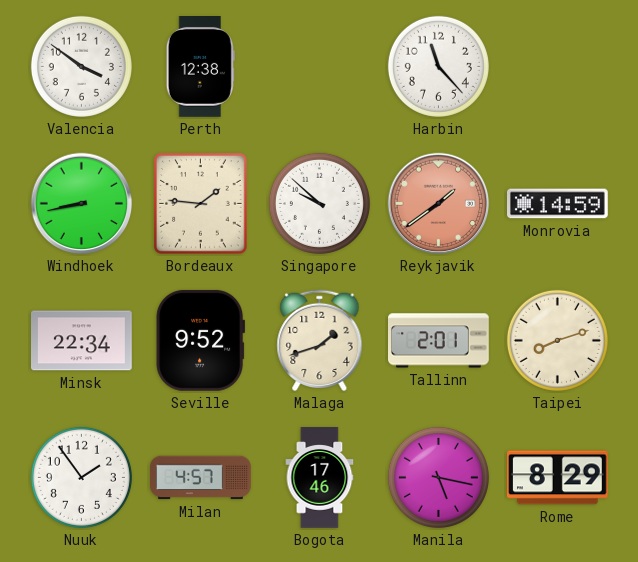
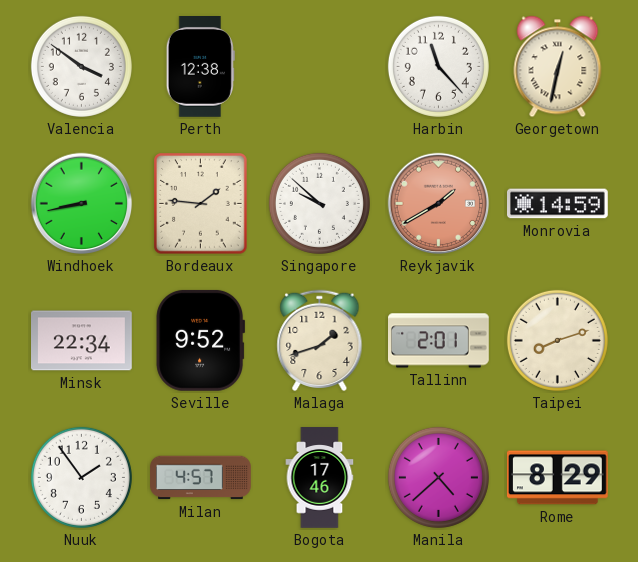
Georgetown: none -> 12:32 (558, 67)
Reykjavik: 1:39 -> 1:40 (439, 204)
Manila: 5:17 -> 4:38 (438, 477)
